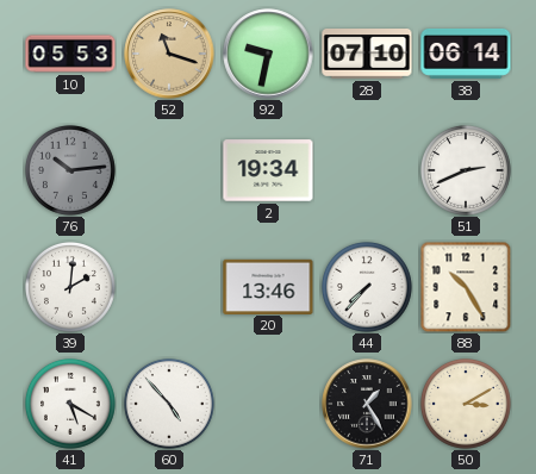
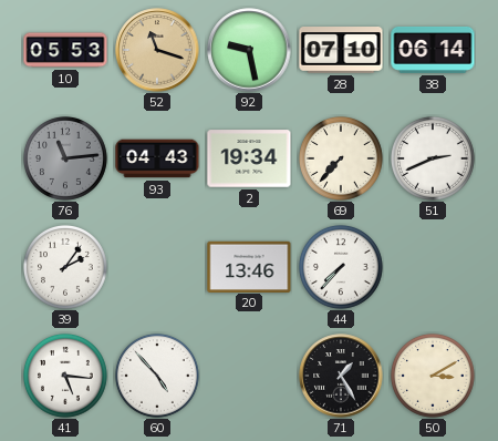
92: 9:32 -> 9:28 (249, 50)
76: 10:14 -> 11:14 (65, 158)
93: none -> 04:43 (157, 158)
69: none -> 7:37 (341, 158)
39: 2:01 -> 2:06 (65, 267)
88: 10:25 -> none (466, 287)
41: 5:20 -> 5:16 (65, 376)
